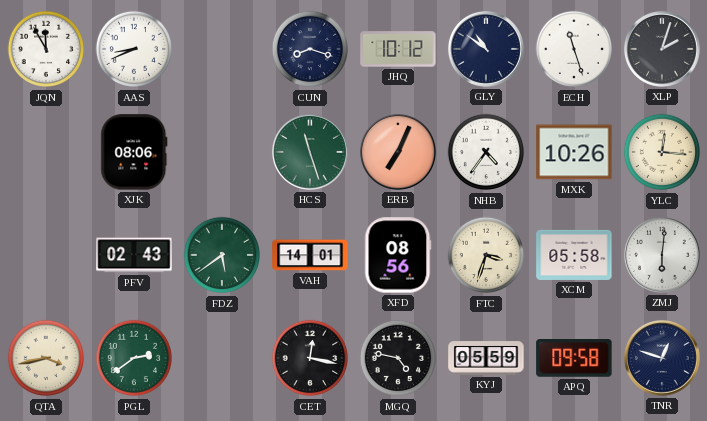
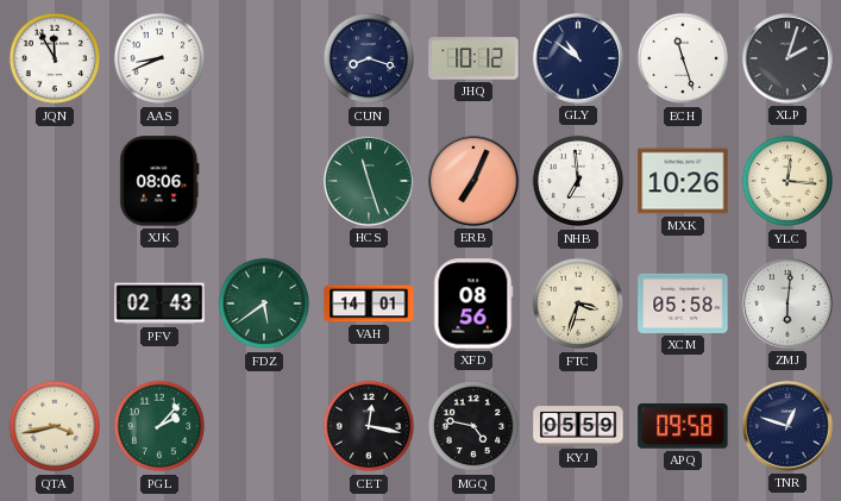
NHB: 4:36 -> 6:59 (578, 181)
PGL: 2:39 -> 2:07 (159, 426)
